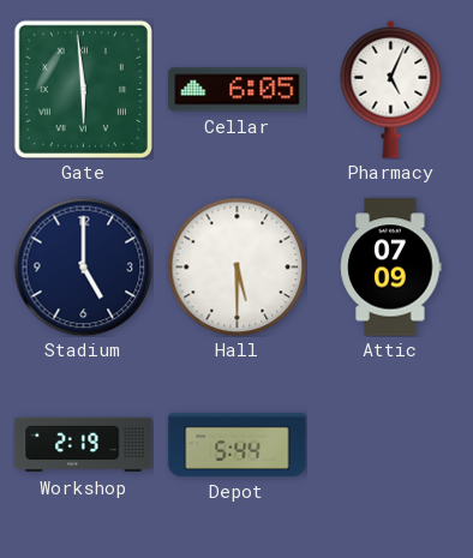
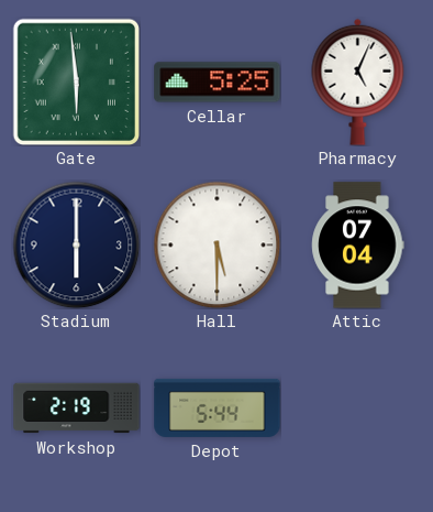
Cellar: 6:05 -> 5:25 (218, 83)
Stadium: 5:00 -> 6:00 (76, 244)
Attic: 07:09 -> 07:04 (358, 246)
